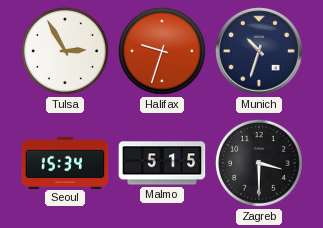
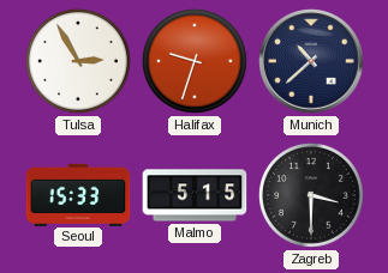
Munich: 10:33 -> 10:38 (312, 62)
Seoul: 15:34 -> 15:33 (78, 194)
